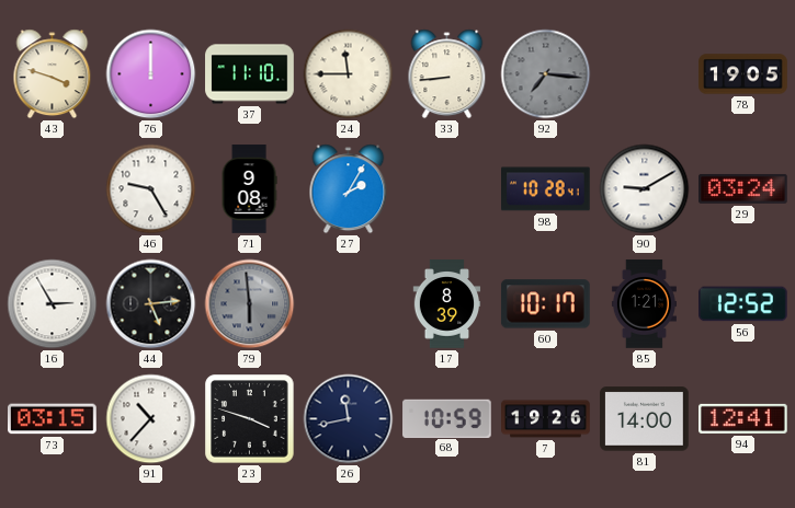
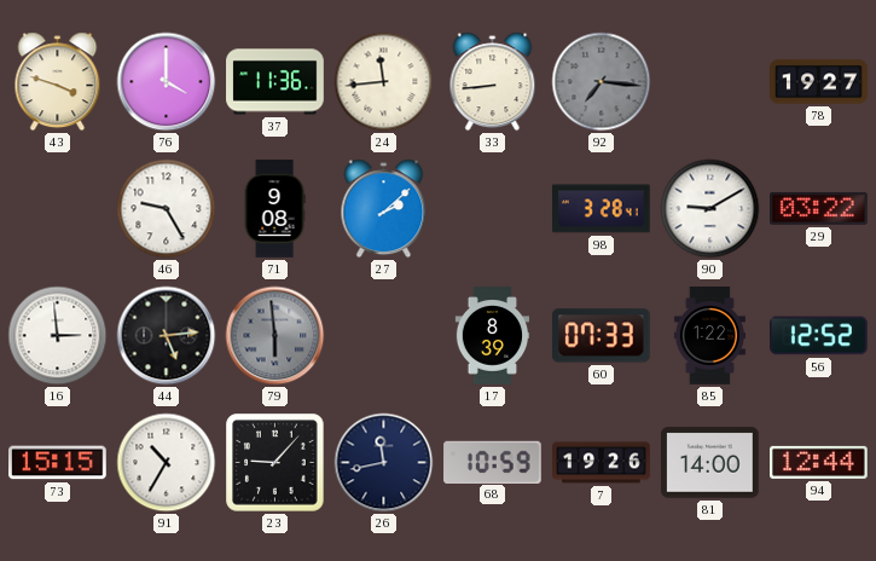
76: 12:00 -> 4:00 (167, 82)
37: 11:10 -> 11:36 (275, 82)
24: 11:45 -> 11:44 (384, 82)
78: 19:05 -> 19:27 (819, 82)
27: 2:05 -> 2:08 (384, 209)
98: 10:28 -> 3:28 (602, 209)
29: 03:24 -> 03:22 (819, 208)
16: 2:55 -> 2:59 (58, 336)
60: 10:17 -> 07:33 (601, 336)
85: 1:21 -> 1:22 (709, 336)
73: 03:15 -> 15:15 (58, 463)
91: 10:37 -> 10:35 (167, 463)
23: 3:48 -> 9:07 (275, 463)
94: 12:41 -> 12:44 (819, 462)
